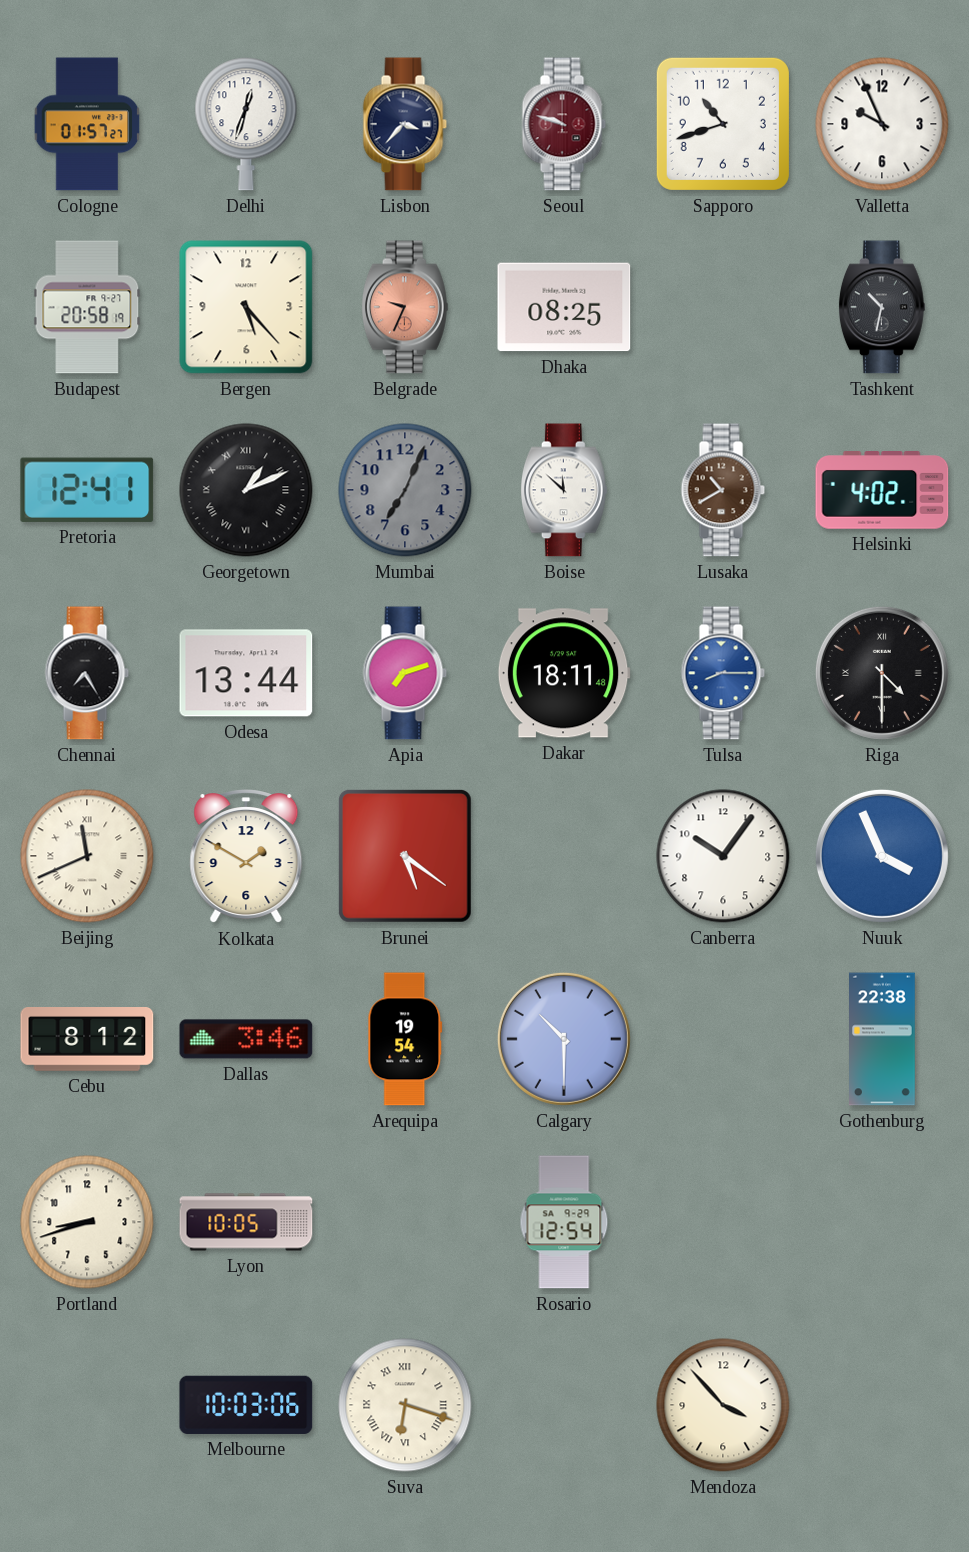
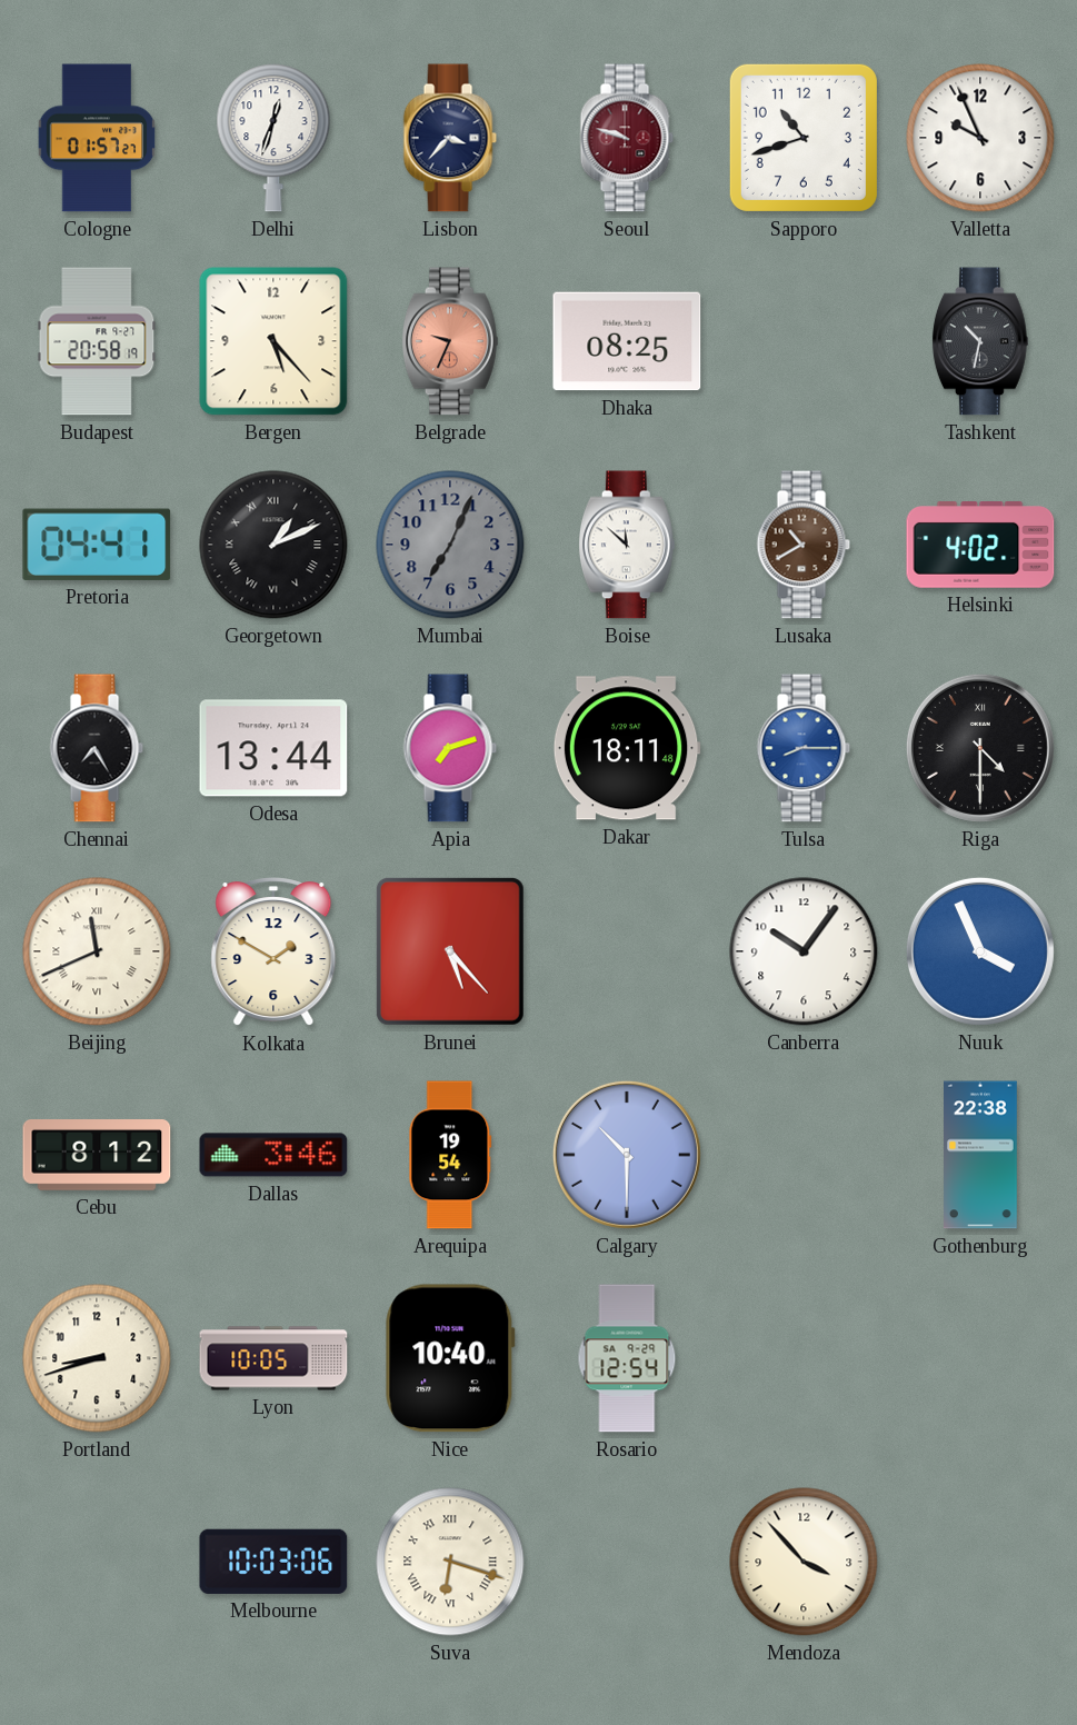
Pretoria: 12:41 -> 04:41 (97, 545)
Brunei: 5:21 -> 5:23 (450, 951)
Nice: none -> 10:40 (450, 1358)
